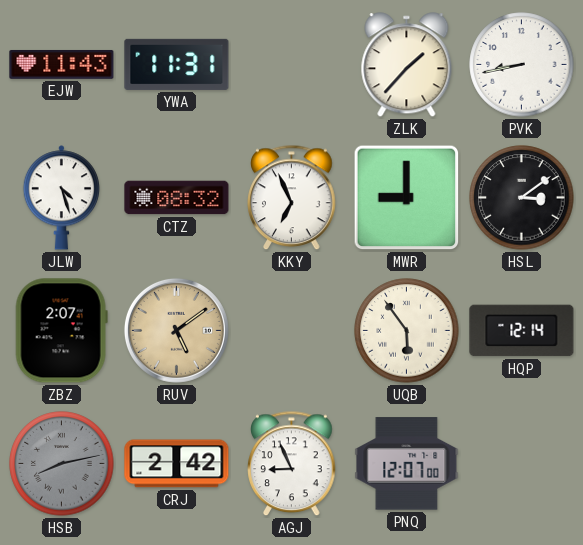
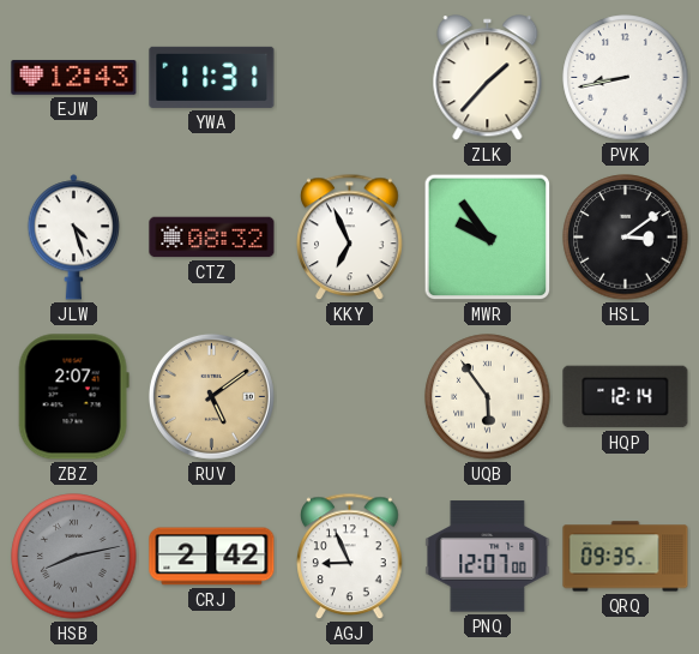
EJW: 11:43 -> 12:43 (74, 77)
MWR: 9:00 -> 9:54 (488, 238)
QRQ: none -> 09:35 (626, 557)
